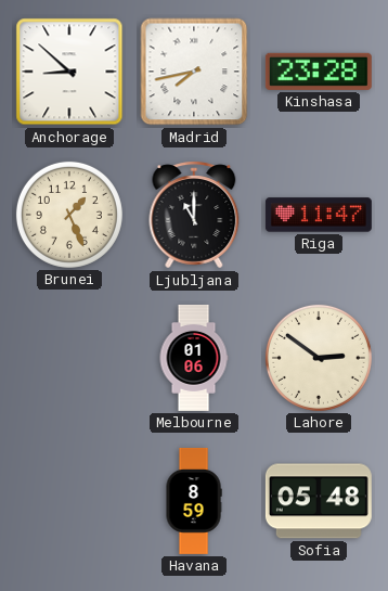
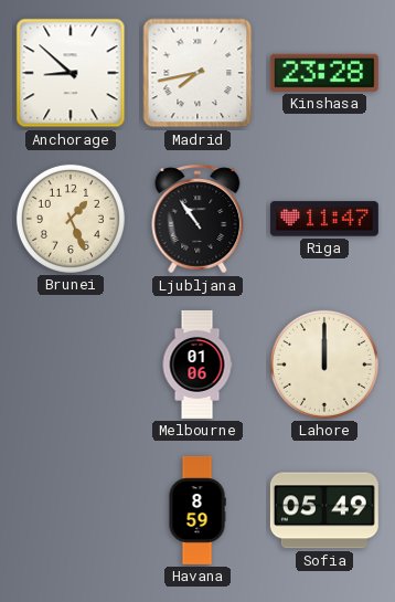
Ljubljana: 11:00 -> 10:54 (197, 219)
Lahore: 2:51 -> 12:00 (324, 365)
Sofia: 05:48 -> 05:49 (324, 510)
